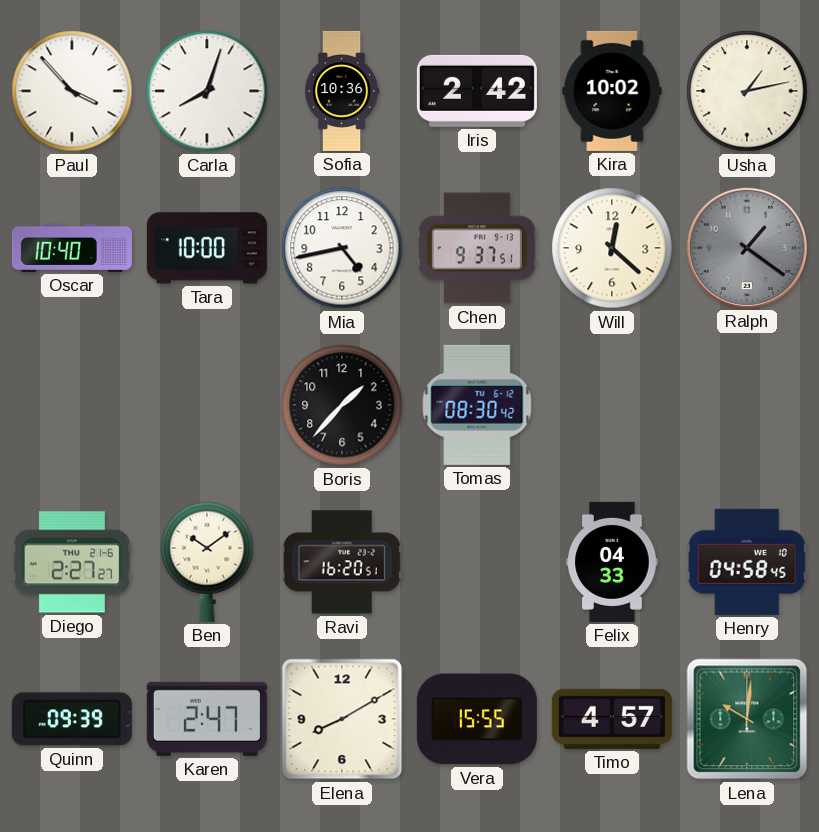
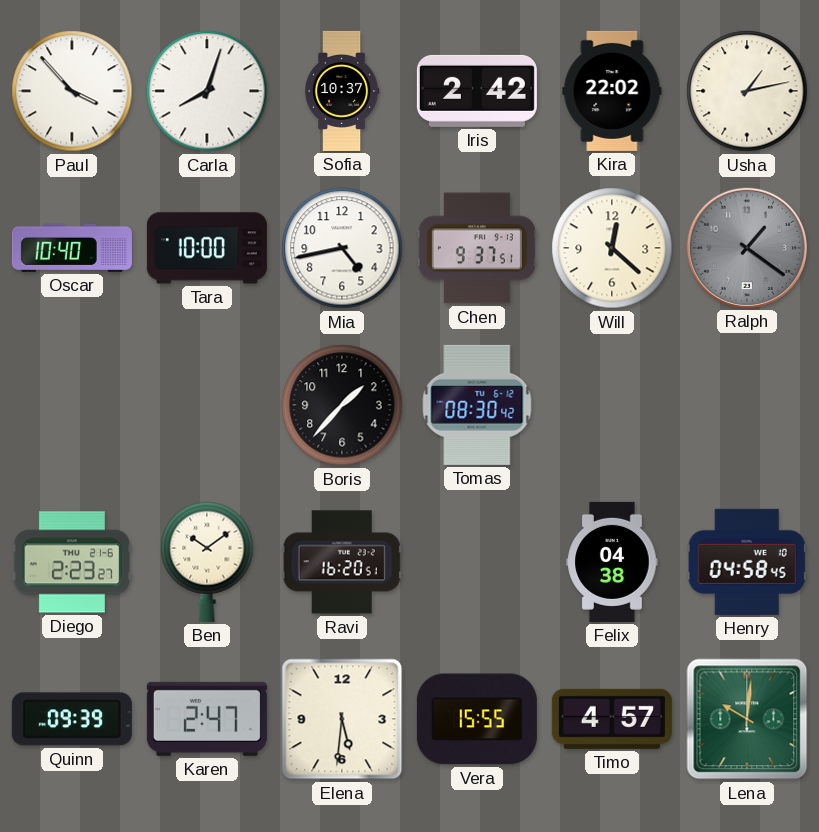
Sofia: 10:36 -> 10:37 (342, 91)
Kira: 10:02 -> 22:02 (612, 91)
Diego: 2:27 -> 2:23 (72, 562)
Felix: 04:33 -> 04:38 (612, 562)
Elena: 8:10 -> 5:31 (342, 719)
